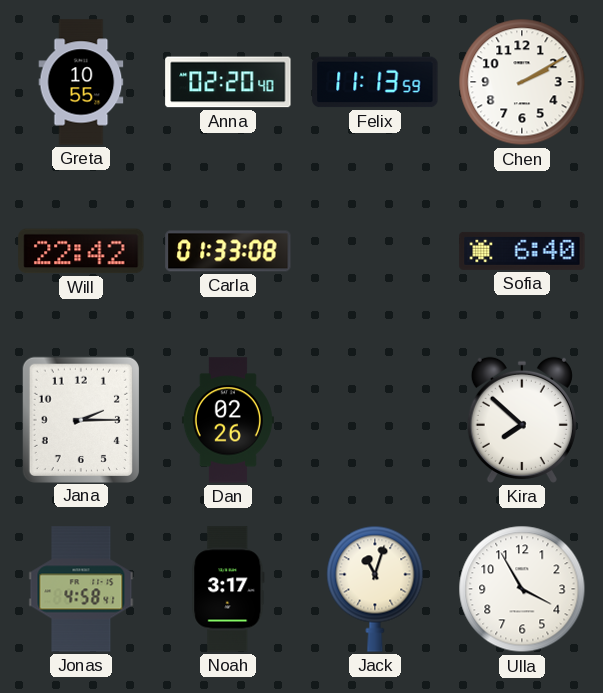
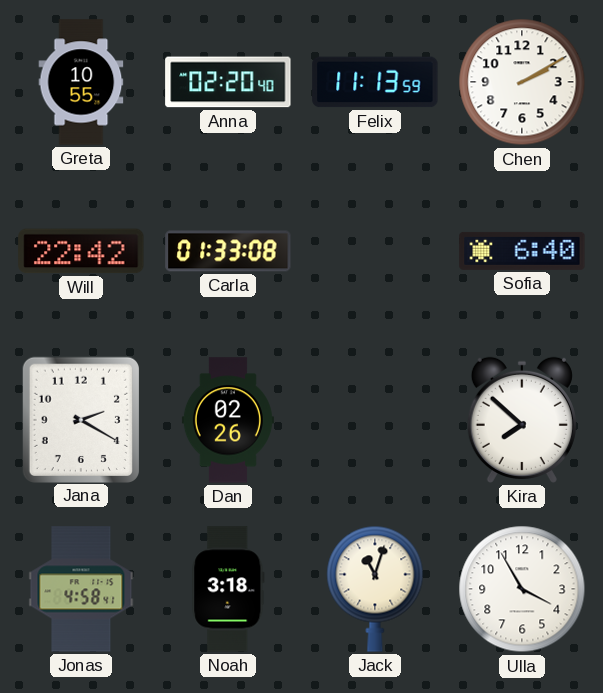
Jana: 2:15 -> 2:20 (80, 419)
Noah: 3:17 -> 3:18 (228, 589)
